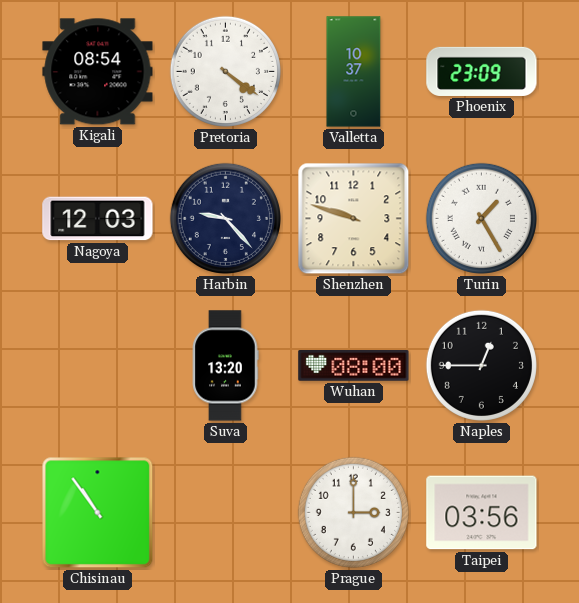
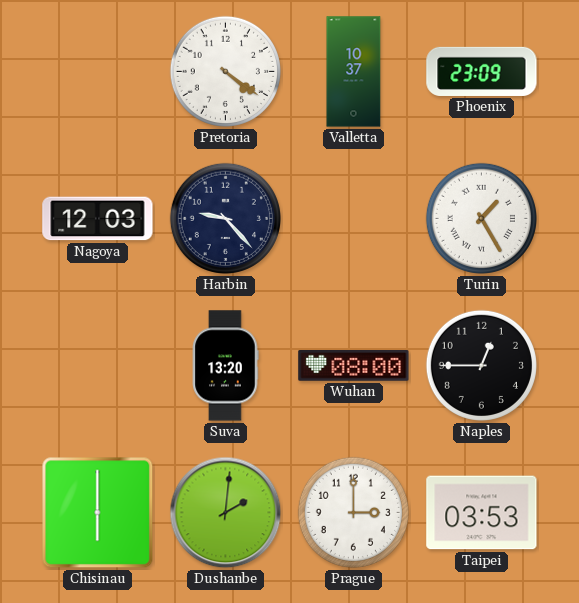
Kigali: 08:54 -> none (98, 72)
Shenzhen: 9:48 -> none (354, 219)
Chisinau: 10:54 -> 6:00 (98, 513)
Dushanbe: none -> 2:01 (226, 513)
Taipei: 03:56 -> 03:53 (482, 513)
